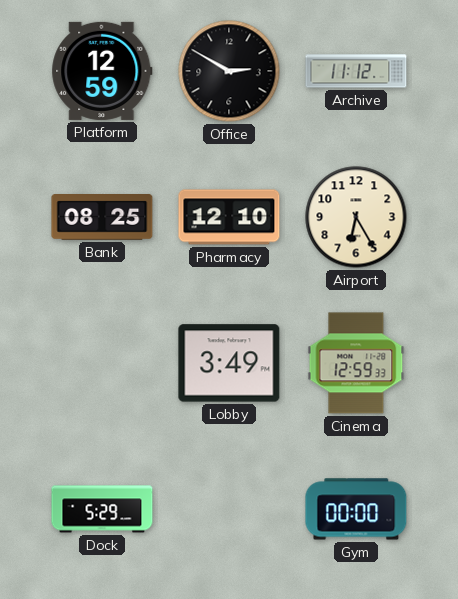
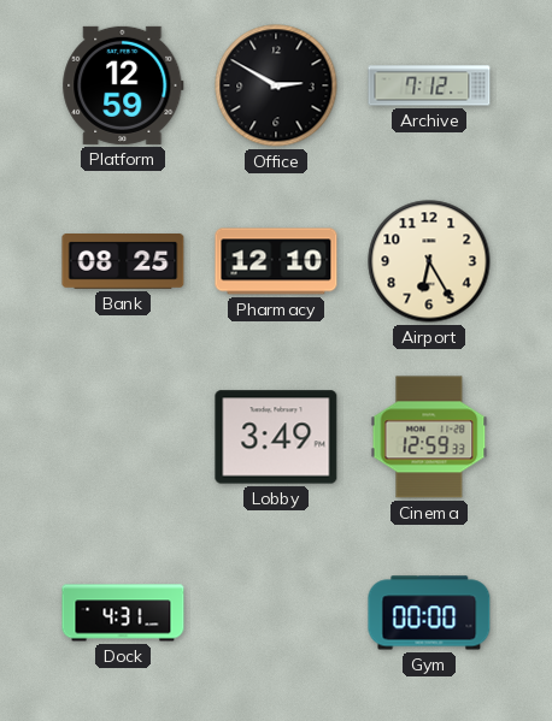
Archive: 11:12 -> 7:12 (429, 85)
Dock: 5:29 -> 4:31 (123, 613)
